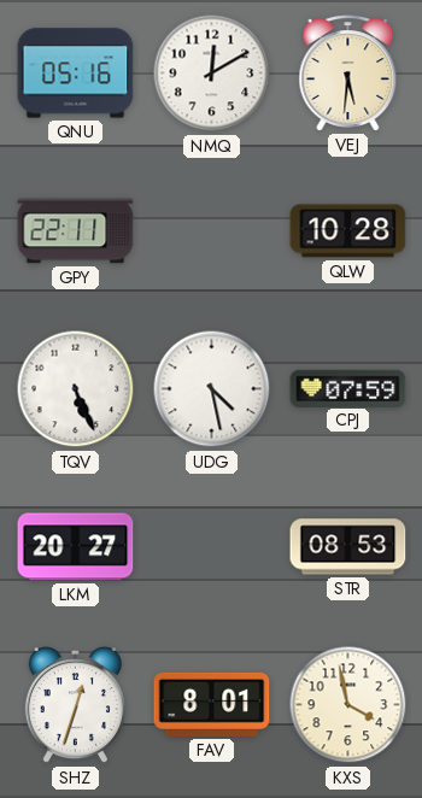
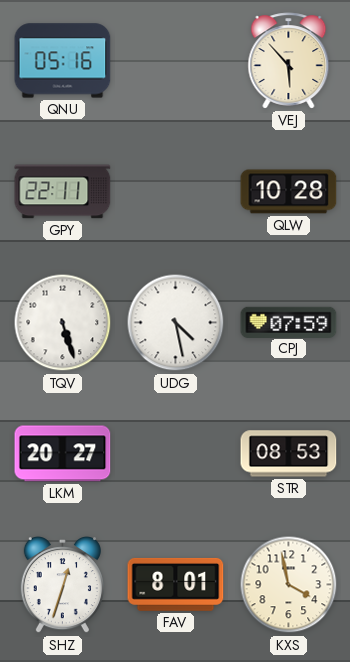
NMQ: 12:10 -> none (212, 74)
VEJ: 5:31 -> 5:53 (289, 61)
TQV: 5:26 -> 5:27 (63, 323)
